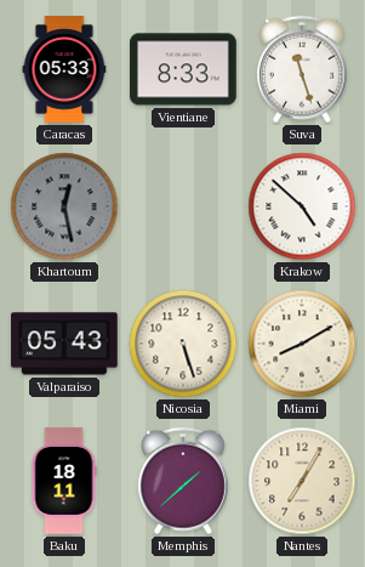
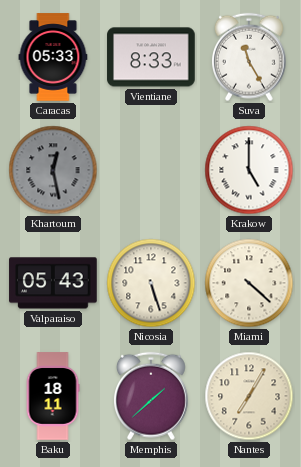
Suva: 11:27 -> 11:25 (249, 57)
Krakow: 4:52 -> 5:00 (249, 170)
Miami: 8:10 -> 4:22 (249, 283)
